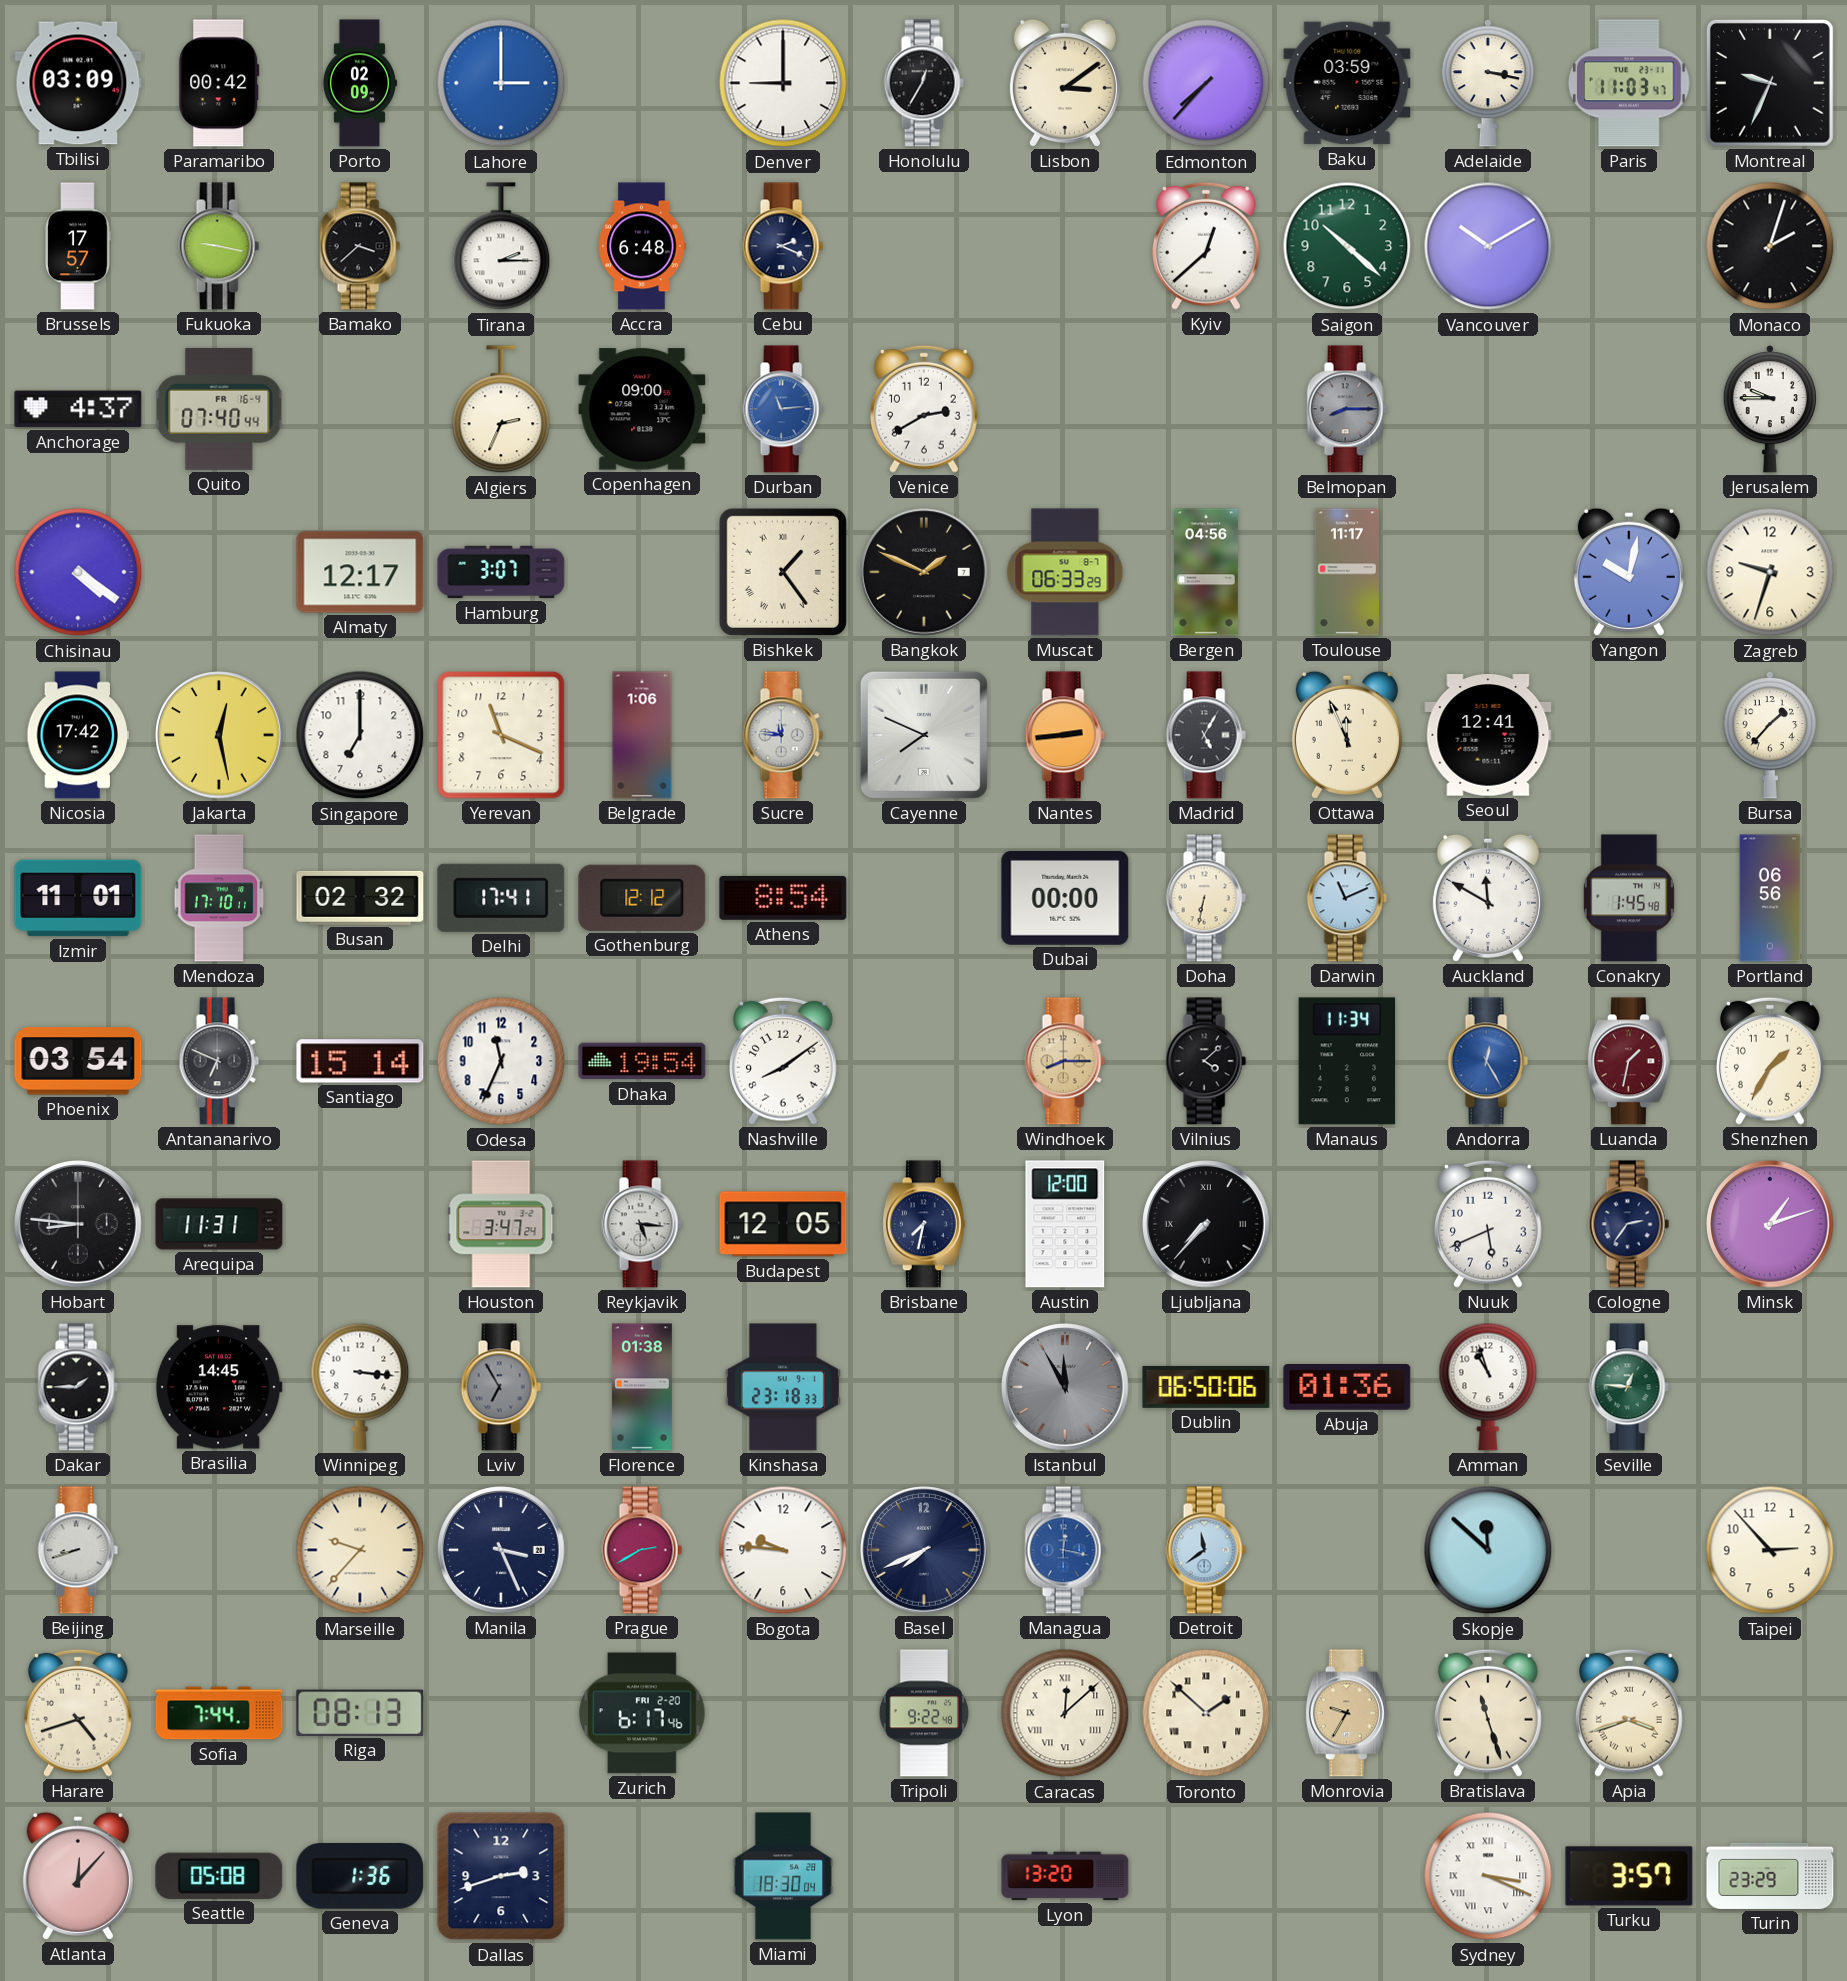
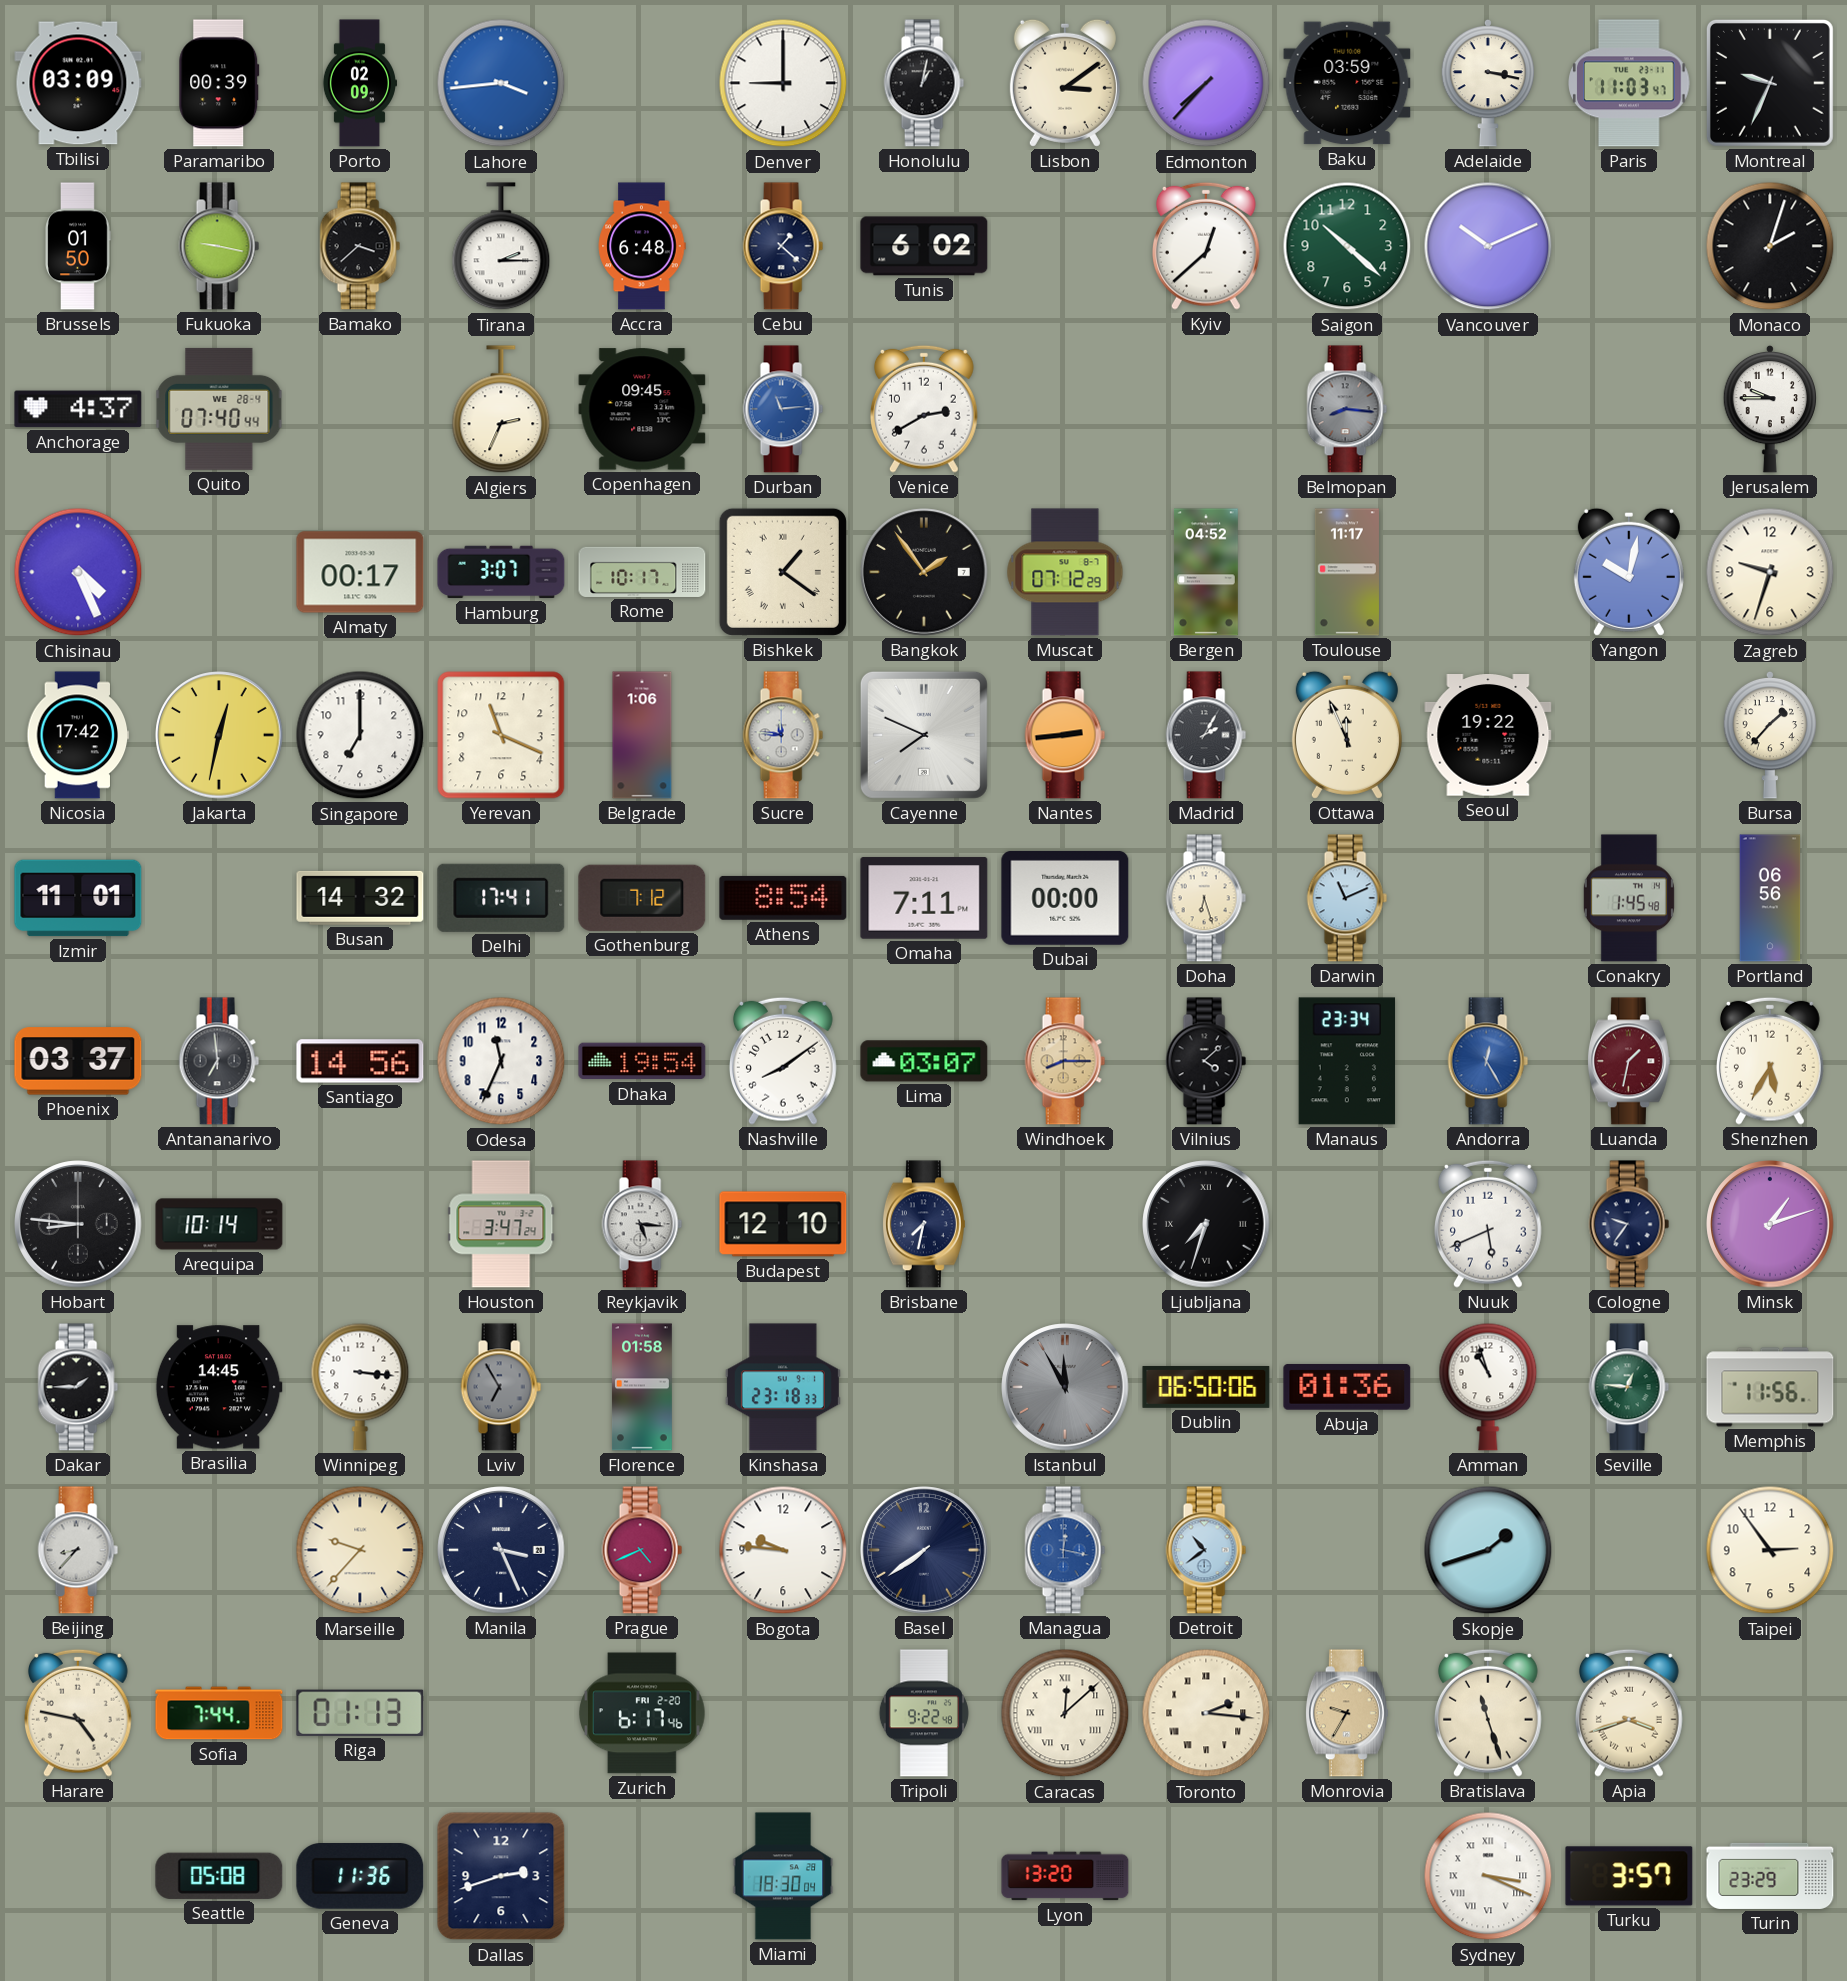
Paramaribo: 00:42 -> 00:39 (219, 83)
Lahore: 3:00 -> 3:44 (501, 83)
Honolulu: 12:35 -> 1:02 (924, 83)
Brussels: 17:57 -> 01:50 (78, 246)
Cebu: 2:19 -> 1:22 (783, 246)
Tunis: none -> 6:02 (924, 246)
Vancouver: 10:10 -> 10:11 (1488, 246)
Quito date: FR 16-4 -> WE 28-4 (219, 409)
Copenhagen: 09:00 -> 09:45 (642, 409)
Belmopan: 8:15 -> 8:16 (1347, 409)
Chisinau: 4:21 -> 4:26 (78, 572)
Almaty: 12:17 -> 00:17 (360, 572)
Rome: none -> 10:17 (642, 572)
Bishkek: 1:24 -> 1:21 (783, 572)
Bangkok: 1:49 -> 1:54 (924, 572)
Muscat: 06:33 -> 07:12 (1065, 572)
Bergen: 04:56 -> 04:52 (1206, 572)
Jakarta: 12:28 -> 12:32 (219, 735)
Madrid: 5:05 -> 2:05 (1206, 735)
Seoul: 12:41 -> 19:22 (1488, 736)
Mendoza: 17:10 -> none (219, 898)
Busan: 02:32 -> 14:32 (360, 898)
Gothenburg: 12:12 -> 7:12 (642, 898)
Omaha: none -> 7:11 (924, 898)
Doha: 6:32 -> 6:27 (1206, 898)
Auckland: 11:50 -> none (1488, 898)
Phoenix: 03:54 -> 03:37 (78, 1061)
Antananarivo: 6:49 -> 6:59 (219, 1061)
Santiago: 15:14 -> 14:56 (360, 1061)
Lima: none -> 03:07 (924, 1061)
Manaus: 11:34 -> 23:34 (1347, 1061)
Shenzhen: 1:35 -> 5:35 (1771, 1061)
Arequipa: 11:31 -> 10:14 (219, 1224)
Budapest: 12:05 -> 12:10 (783, 1224)
Austin: 12:00 -> none (1065, 1224)
Ljubljana: 7:37 -> 7:33 (1206, 1224)
Cologne: 2:36 -> 9:36 (1629, 1224)
Florence: 01:38 -> 01:58 (642, 1387)
Memphis: none -> 11:56 (1770, 1387)
Beijing: 8:42 -> 8:37 (78, 1550)
Prague: 2:40 -> 4:41 (642, 1550)
Basel: 7:41 -> 7:39 (924, 1550)
Detroit: 11:39 -> 10:39 (1206, 1550)
Skopje: 11:52 -> 1:42 (1488, 1550)
Taipei: 2:53 -> 2:54 (1770, 1550)
Harare: 4:42 -> 4:47 (79, 1713)
Riga: 08:13 -> 01:13 (360, 1713)
Toronto: 1:52 -> 2:16 (1206, 1713)
Atlanta: 12:07 -> none (78, 1876)
Geneva: 1:36 -> 11:36 (360, 1877)
